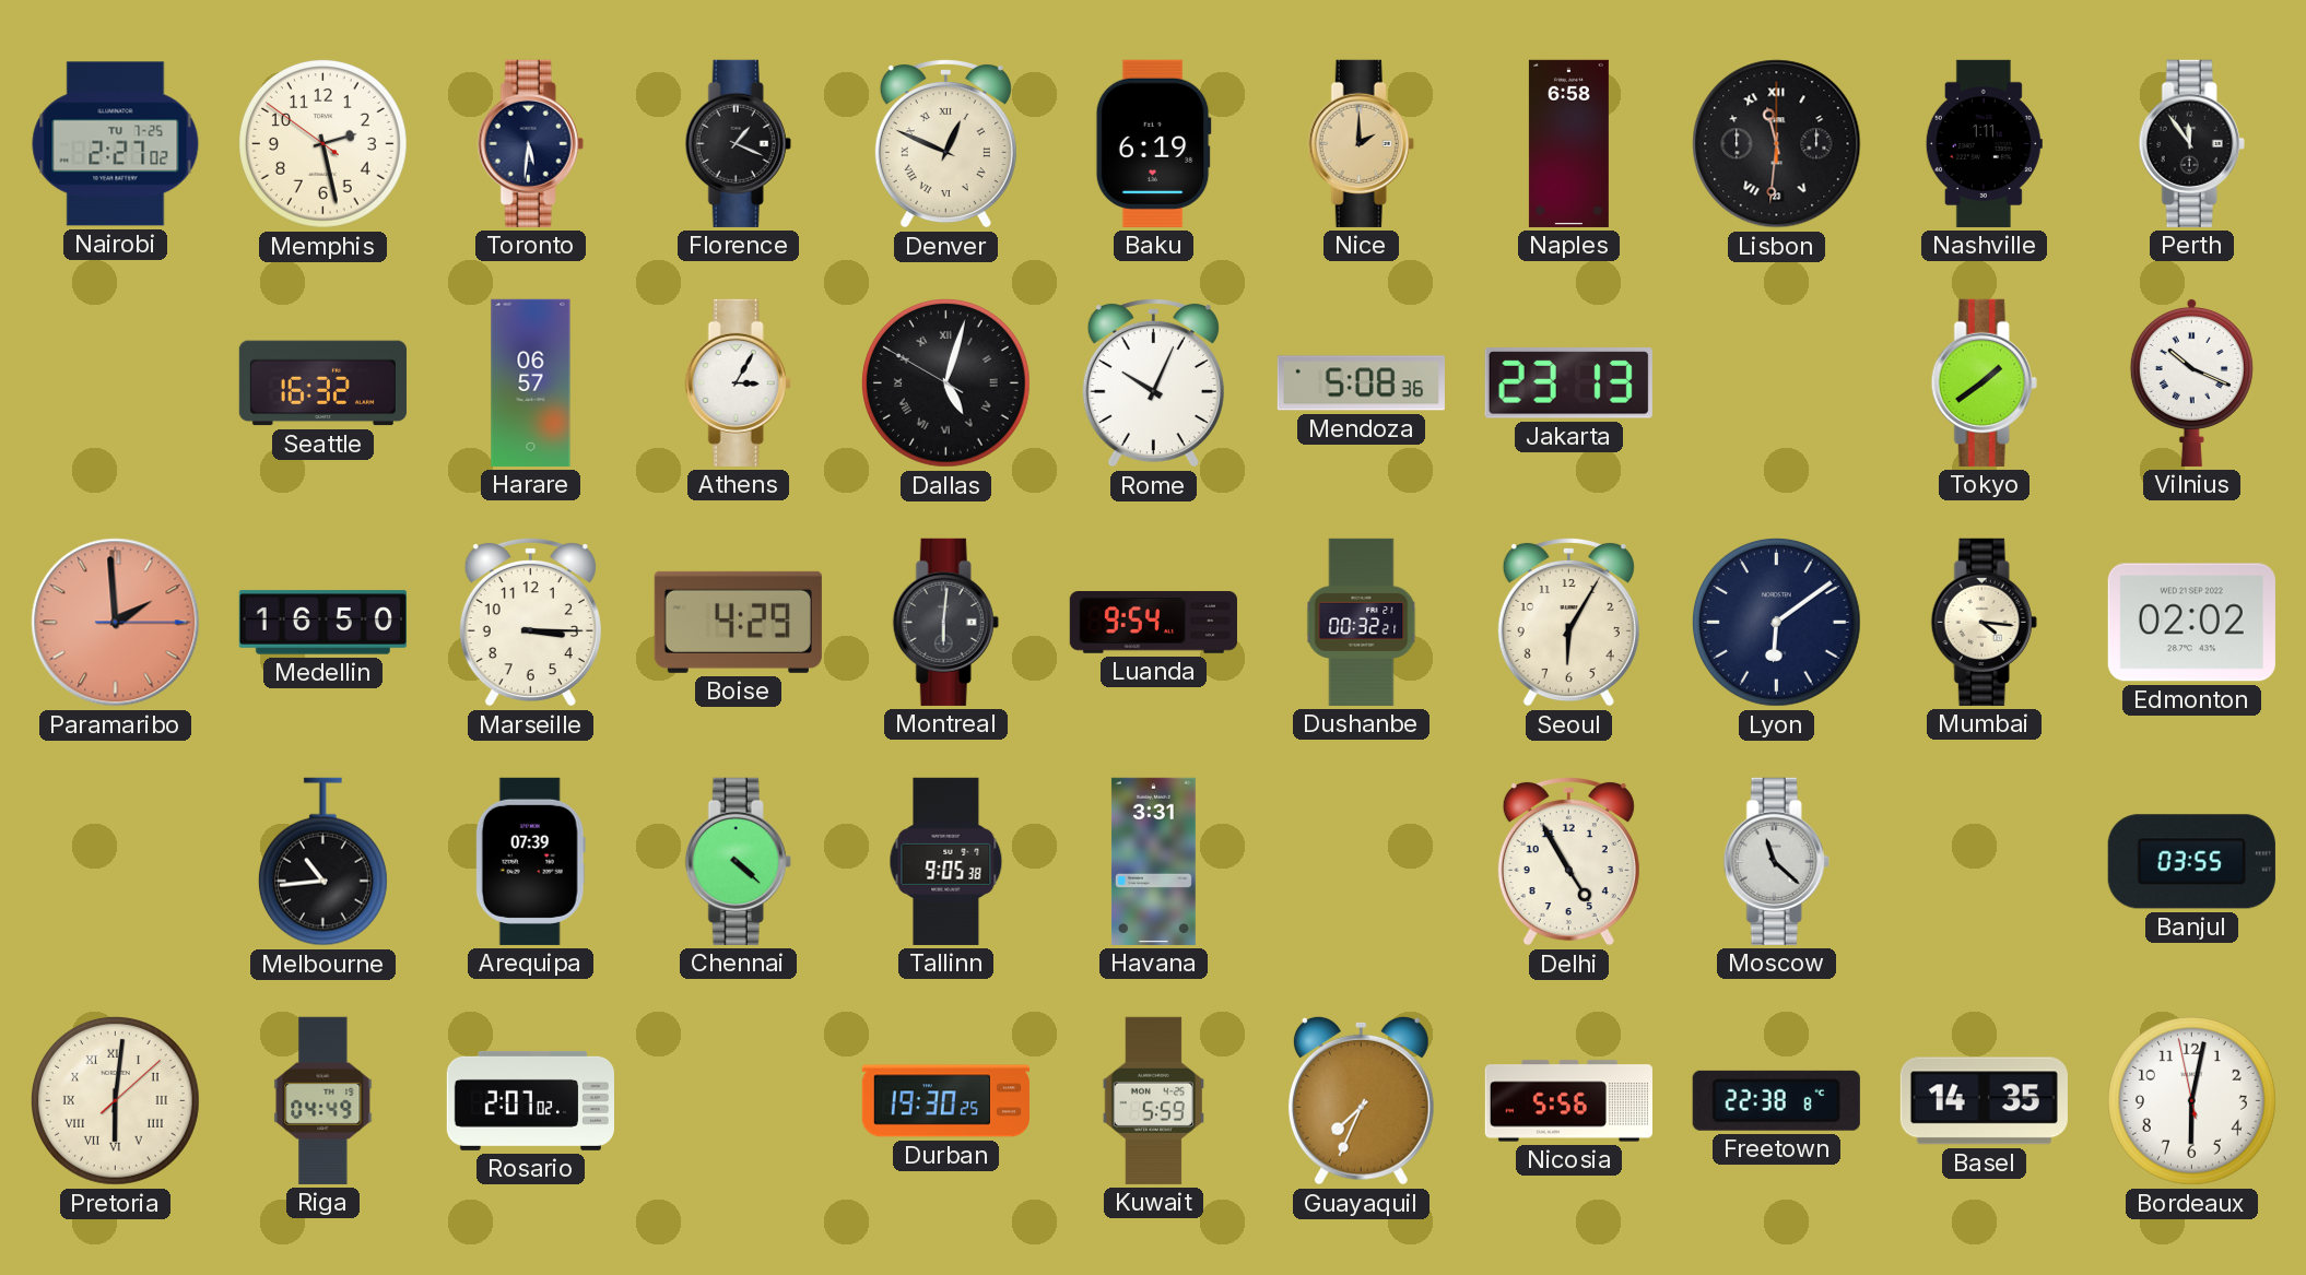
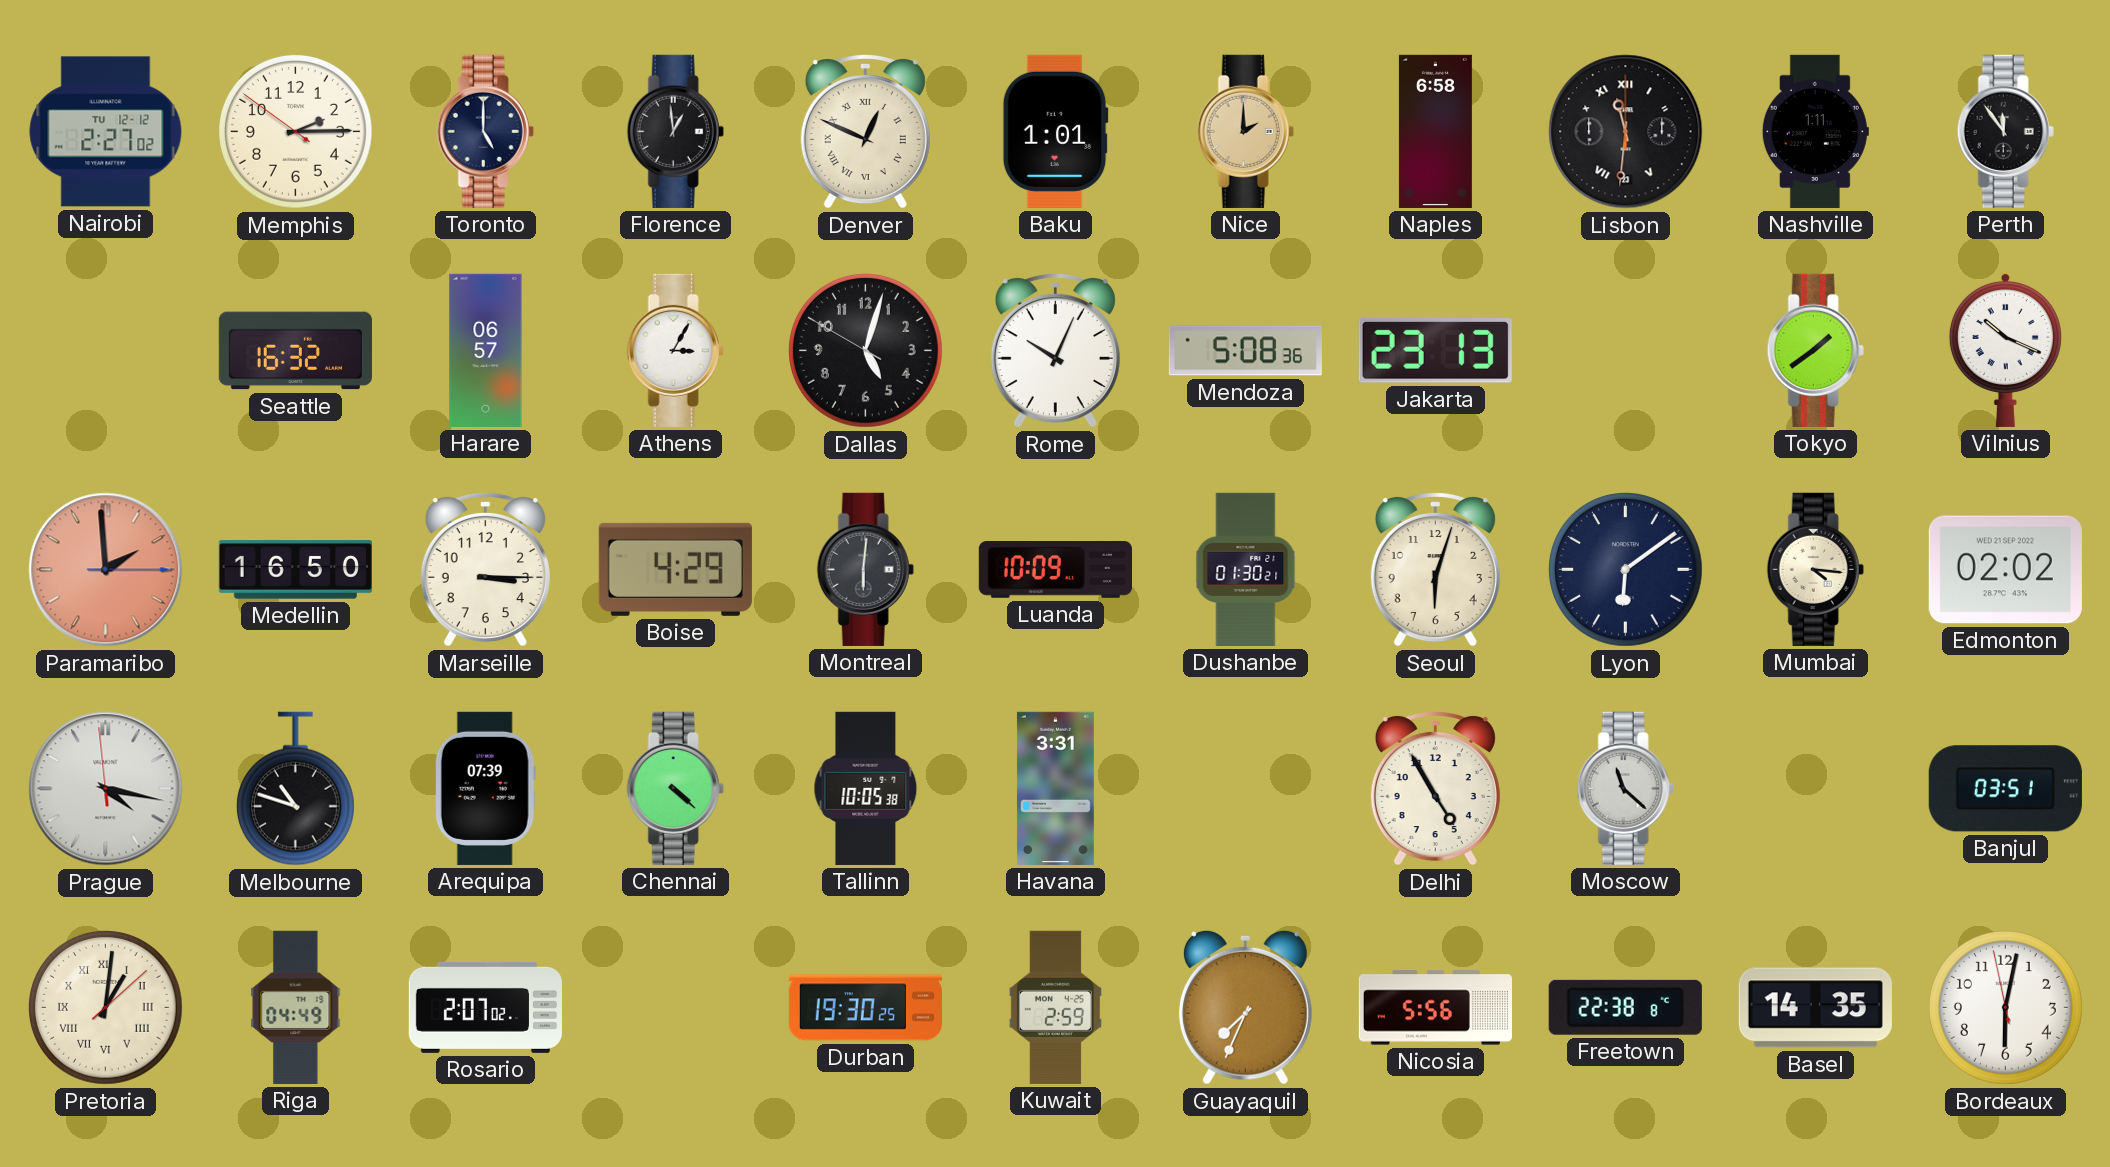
Nairobi date: TU 7-25 -> TU 12-12 (106, 132)
Memphis: 2:27 -> 2:14 (295, 131)
Toronto: 5:31 -> 5:00 (485, 131)
Florence: 1:19 -> 12:59 (675, 131)
Baku: 6:19 -> 1:01 (1055, 131)
Dallas numerals: Roman -> Arabic (865, 350)
Luanda: 9:54 -> 10:09 (1055, 570)
Dushanbe: 00:32 -> 01:30 (1246, 569)
Seoul: 6:05 -> 6:03 (1435, 569)
Prague: none -> 4:16 (106, 789)
Melbourne: 10:44 -> 10:48 (295, 789)
Tallinn: 9:05 -> 10:05 (866, 788)
Banjul: 03:55 -> 03:51 (2005, 789)
Pretoria: 6:01 -> 1:01 (105, 1007)
Kuwait: 5:59 -> 2:59 (1055, 1007)
